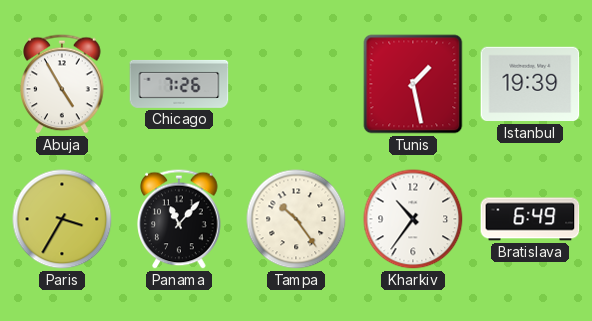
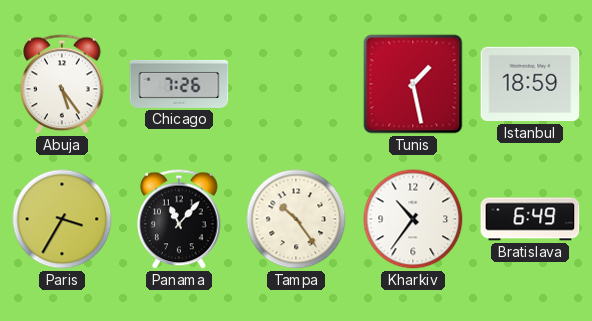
Abuja: 4:55 -> 5:24 (62, 84)
Istanbul: 19:39 -> 18:59 (530, 84)
